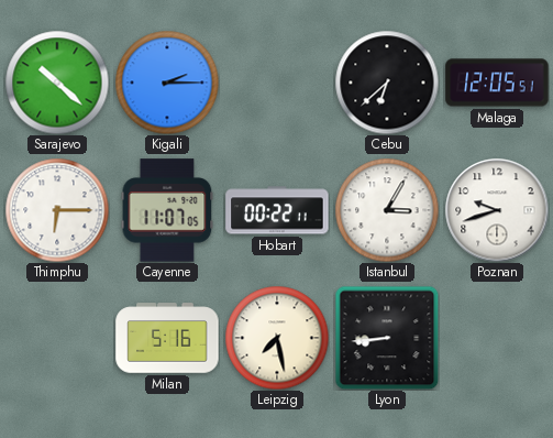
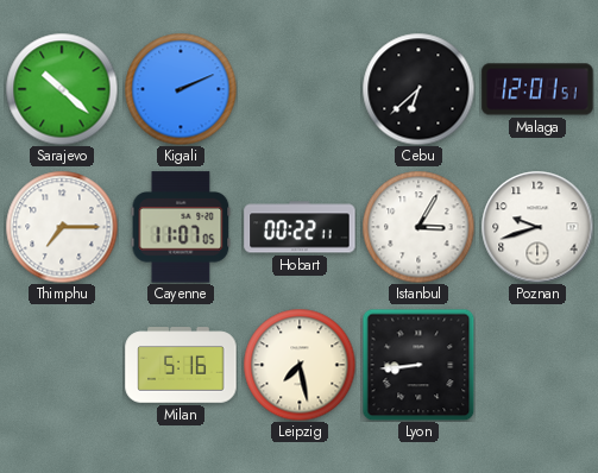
Kigali: 2:15 -> 2:11 (181, 89)
Malaga: 12:05 -> 12:01 (537, 89)
Thimphu: 6:15 -> 7:15 (62, 227)
